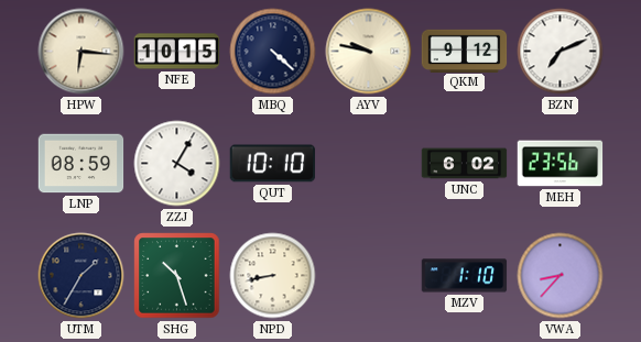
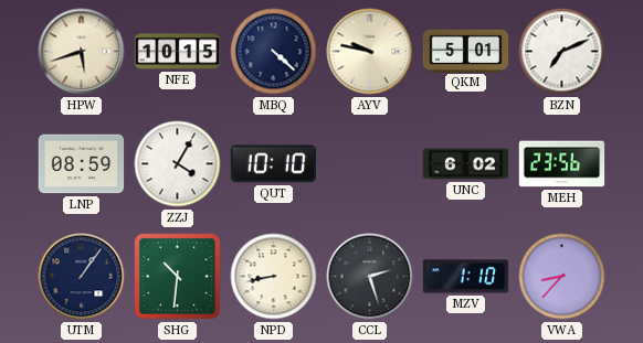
HPW: 6:16 -> 5:42 (82, 52)
QKM: 9:12 -> 5:01 (466, 51)
UTM: 1:35 -> 1:06 (82, 277)
SHG: 10:27 -> 10:31 (178, 277)
CCL: none -> 2:27 (370, 277)
